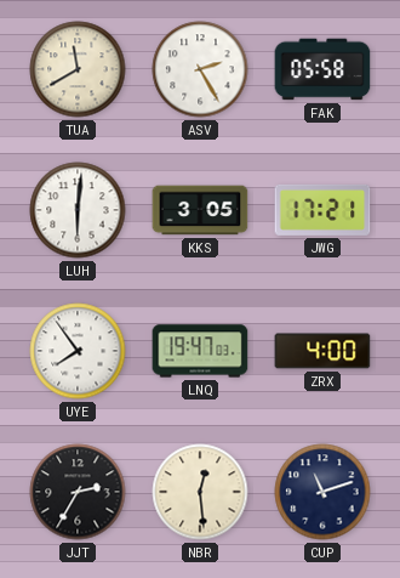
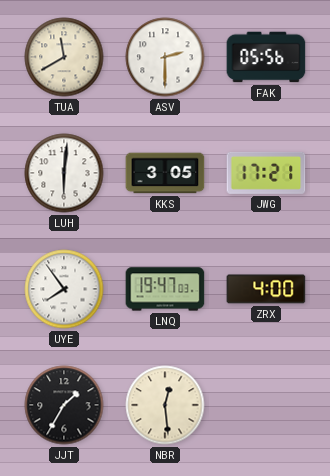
ASV: 2:25 -> 2:30 (165, 57)
FAK: 05:58 -> 05:56 (266, 57)
JJT: 2:35 -> 1:35 (64, 405)
CUP: 11:12 -> none (322, 492)
